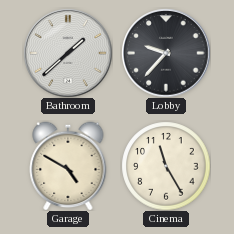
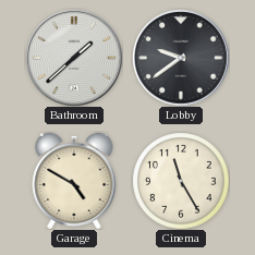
Lobby: 9:37 -> 9:39 (181, 58)
